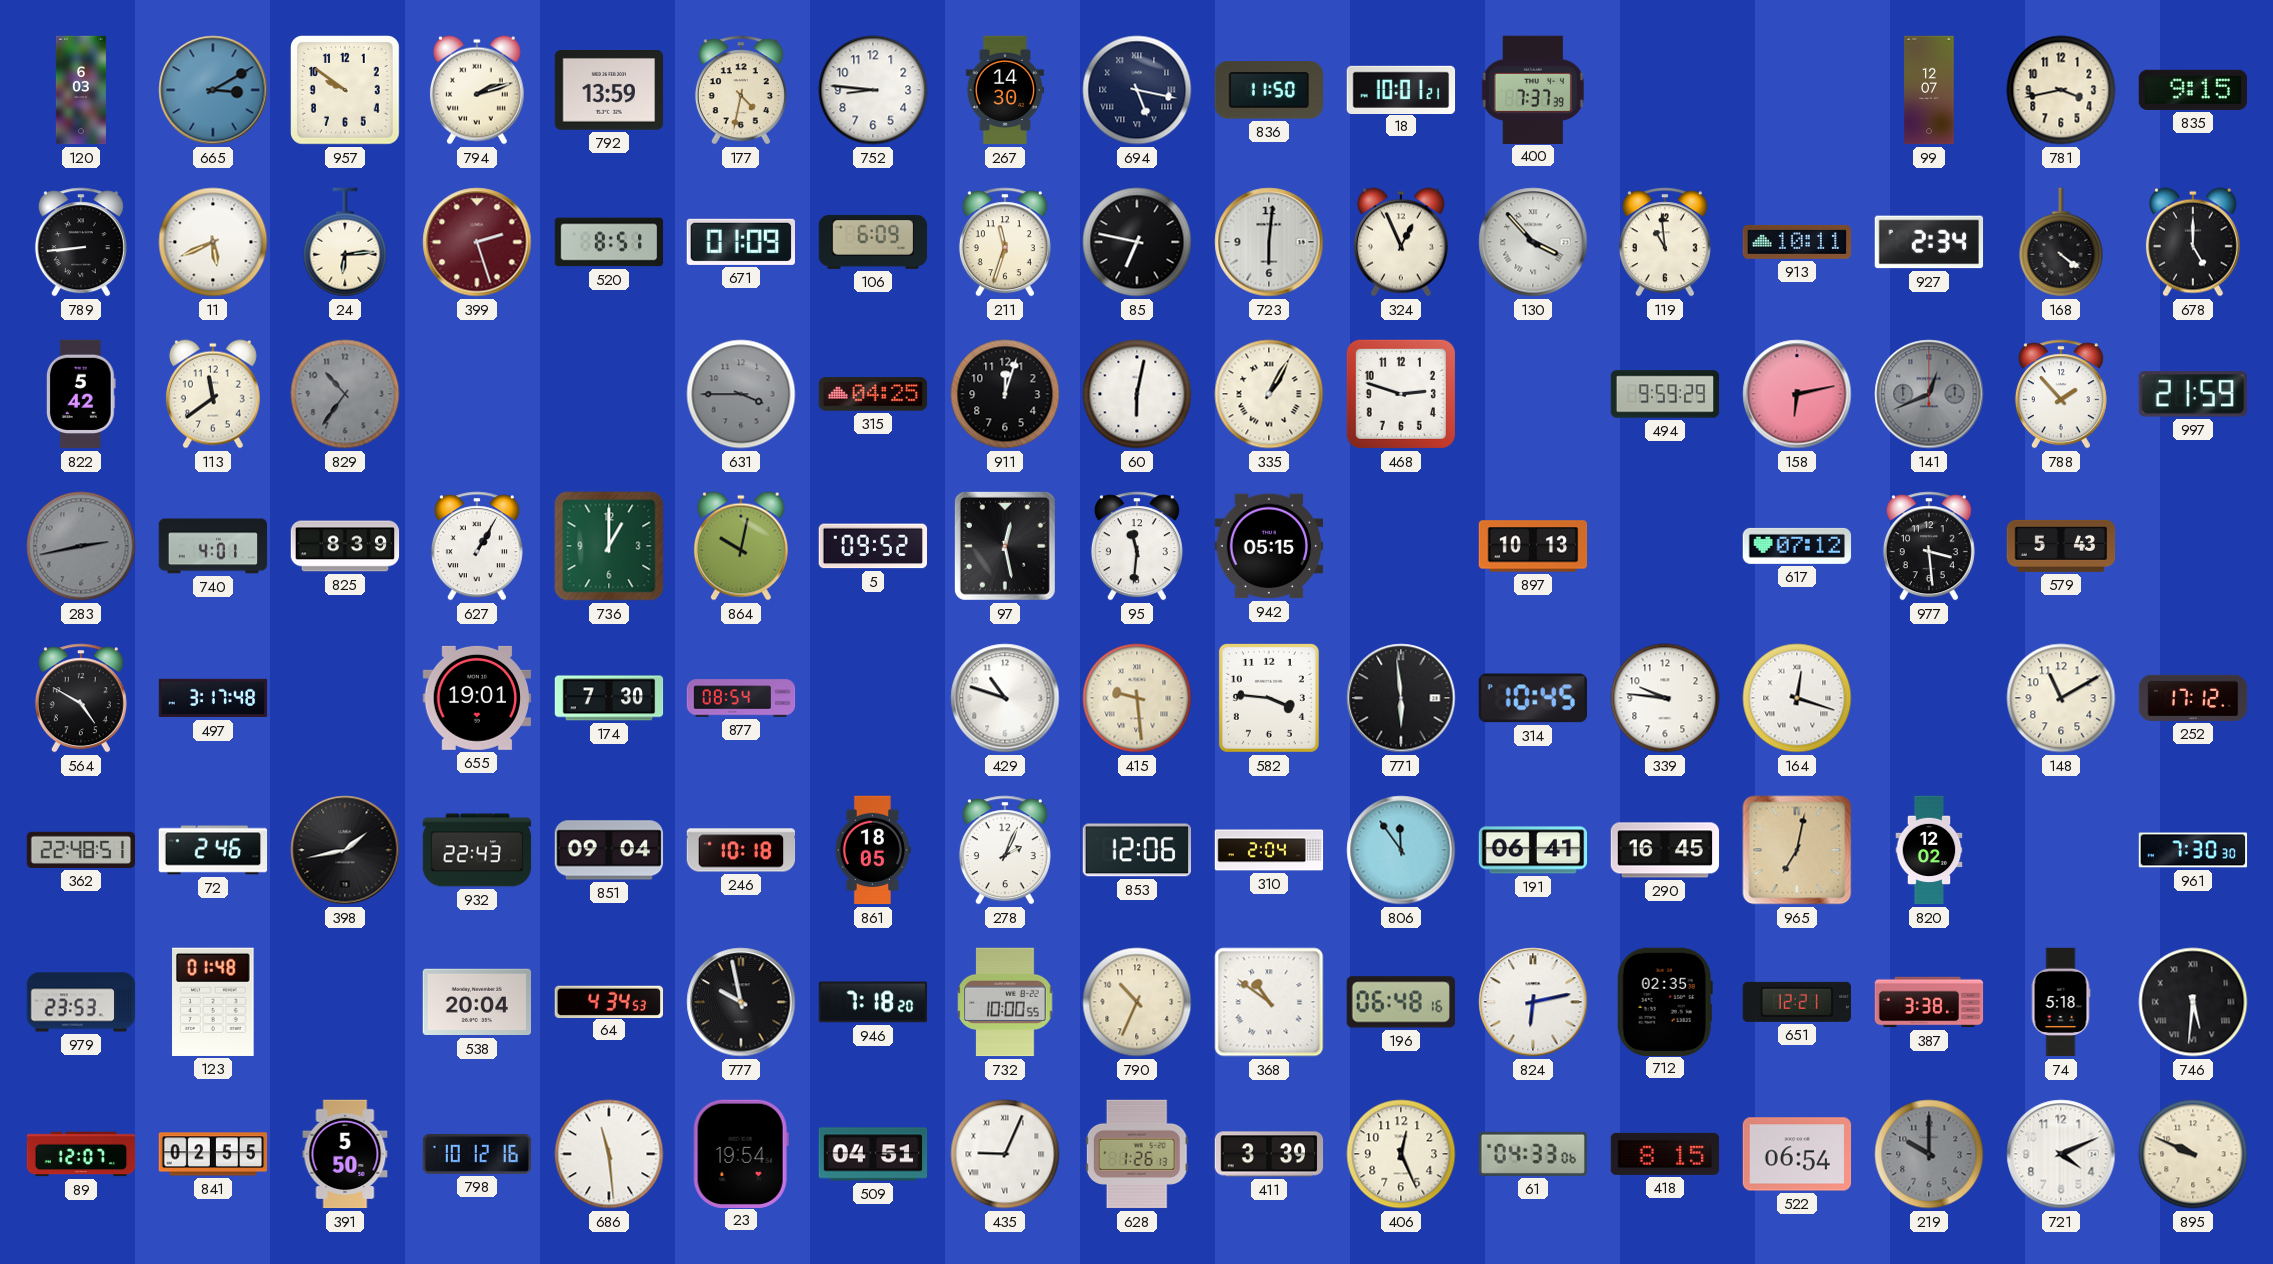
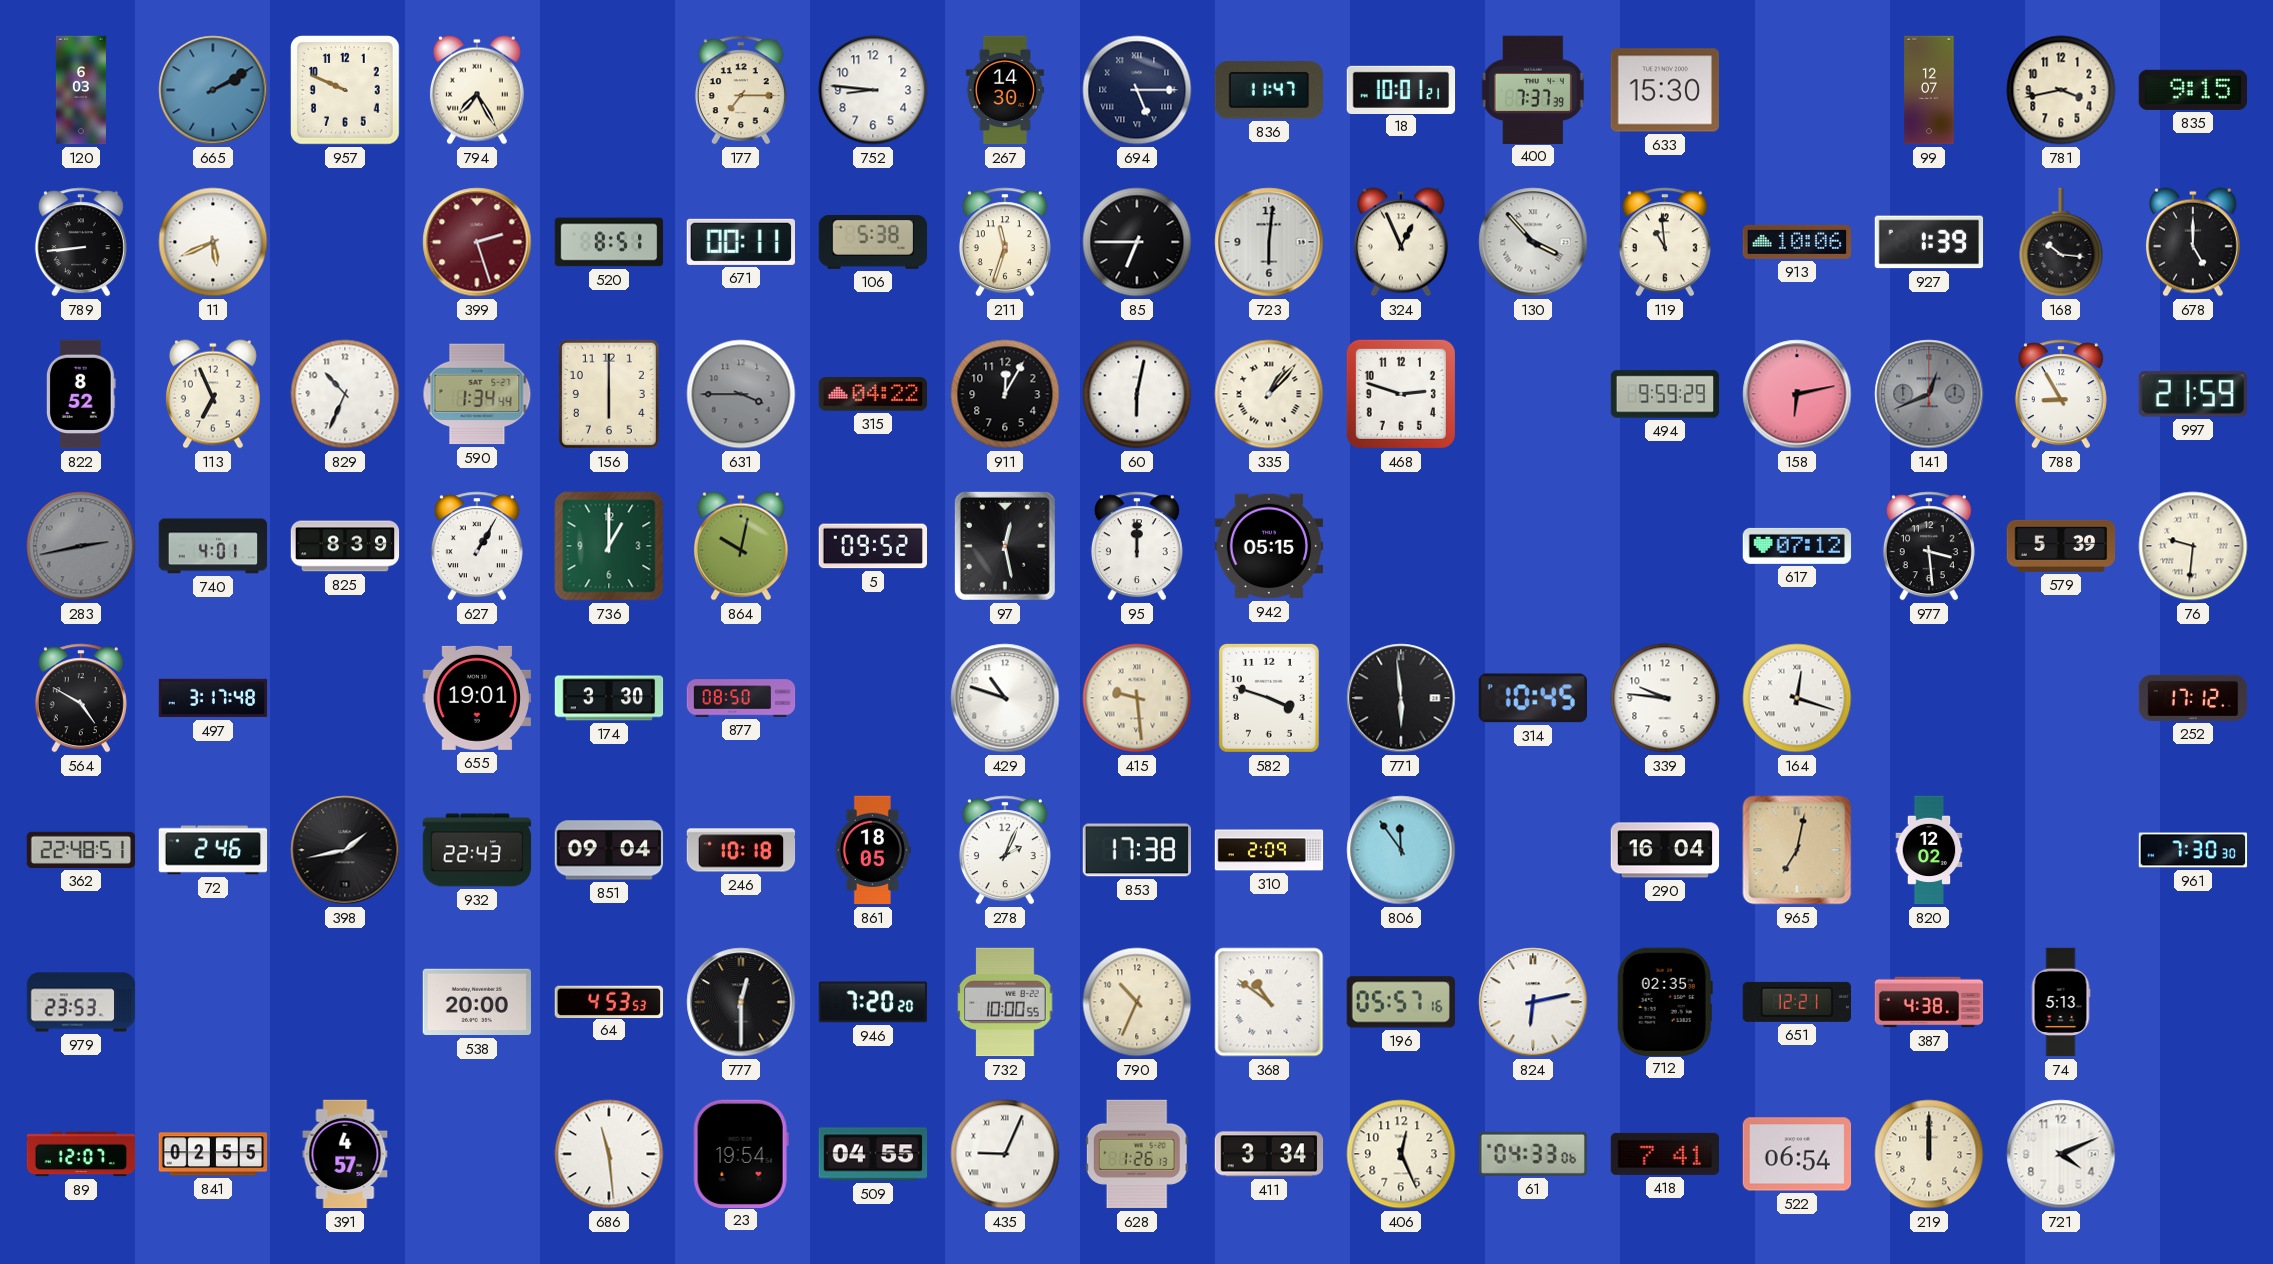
665: 3:10 -> 2:10 (213, 90)
957: 9:51 -> 9:49 (346, 91)
794: 2:12 -> 7:25 (477, 90)
792: 13:59 -> none (609, 91)
177: 4:32 -> 7:15 (741, 90)
694: 5:17 -> 5:15 (1137, 90)
836: 11:50 -> 11:47 (1268, 90)
633: none -> 15:30 (1664, 90)
24: 6:14 -> none (345, 242)
671: 01:09 -> 00:11 (740, 242)
106: 6:09 -> 5:38 (873, 242)
85: 6:47 -> 6:45 (1137, 242)
913: 10:11 -> 10:06 (1797, 242)
927: 2:34 -> 1:39 (1929, 242)
168: 4:21 -> 10:16 (2061, 242)
822: 5:42 -> 8:52 (81, 394)
113: 11:39 -> 6:56 (213, 394)
829: 10:36 -> 10:34 (345, 394)
829 dial: grey -> white (345, 394)
590: none -> 1:34 (477, 394)
156: none -> 6:00 (609, 394)
315: 04:25 -> 04:22 (873, 394)
911: 12:03 -> 12:05 (1005, 394)
335: 1:05 -> 1:07 (1269, 394)
788: 1:53 -> 8:55 (2061, 394)
95: 11:31 -> 12:00 (1137, 546)
897: 10:13 -> none (1533, 546)
579: 5:43 -> 5:39 (2061, 546)
76: none -> 9:31 (2193, 546)
174: 7:30 -> 3:30 (609, 698)
877: 08:54 -> 08:50 (741, 698)
582: 3:46 -> 3:48 (1269, 698)
148: 11:10 -> none (2061, 698)
853: 12:06 -> 17:38 (1136, 850)
310: 2:04 -> 2:09 (1269, 850)
191: 06:41 -> none (1533, 850)
290: 16:45 -> 16:04 (1665, 850)
123: 01:48 -> none (213, 1002)
538: 20:04 -> 20:00 (476, 1002)
64: 4:34 -> 4:53 (608, 1001)
777: 9:58 -> 12:30 (741, 1002)
946: 7:18 -> 7:20 (873, 1002)
196: 06:48 -> 05:57 (1401, 1002)
387: 3:38 -> 4:38 (1929, 1002)
74: 5:18 -> 5:13 (2061, 1002)
746: 5:31 -> none (2193, 1002)
391: 5:50 -> 4:57 (345, 1154)
798: 10:12 -> none (477, 1154)
509: 04:51 -> 04:55 (873, 1154)
411: 3:39 -> 3:34 (1269, 1154)
418: 8:15 -> 7:41 (1665, 1154)
219: 10:00 -> 12:00 (1929, 1154)
219 dial: grey -> cream (1929, 1154)
895: 9:49 -> none (2193, 1154)
